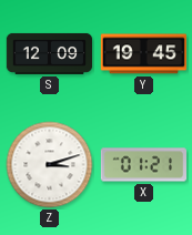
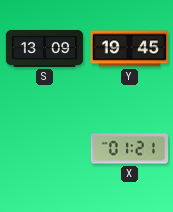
S: 12:09 -> 13:09 (45, 48)
Z: 3:12 -> none (50, 165)
